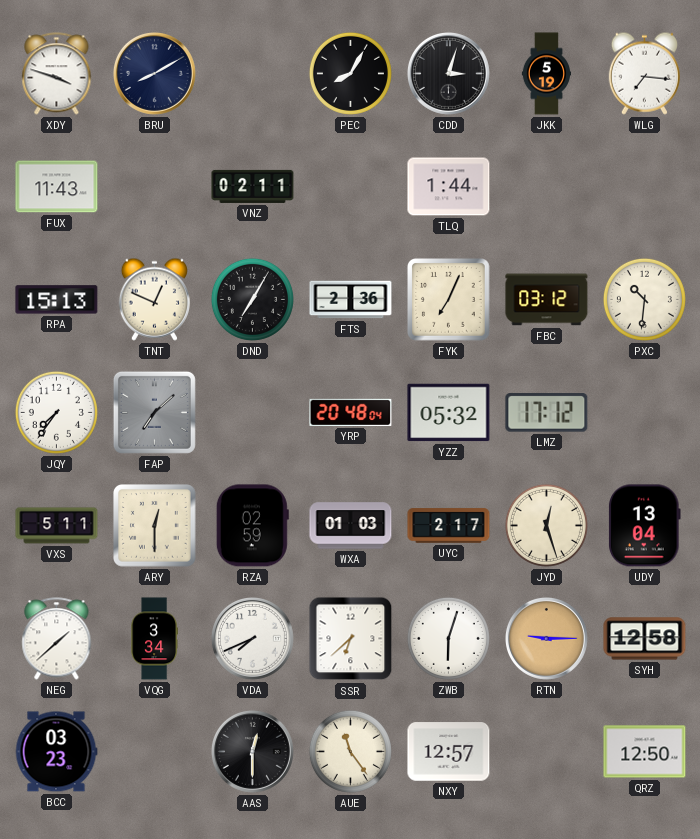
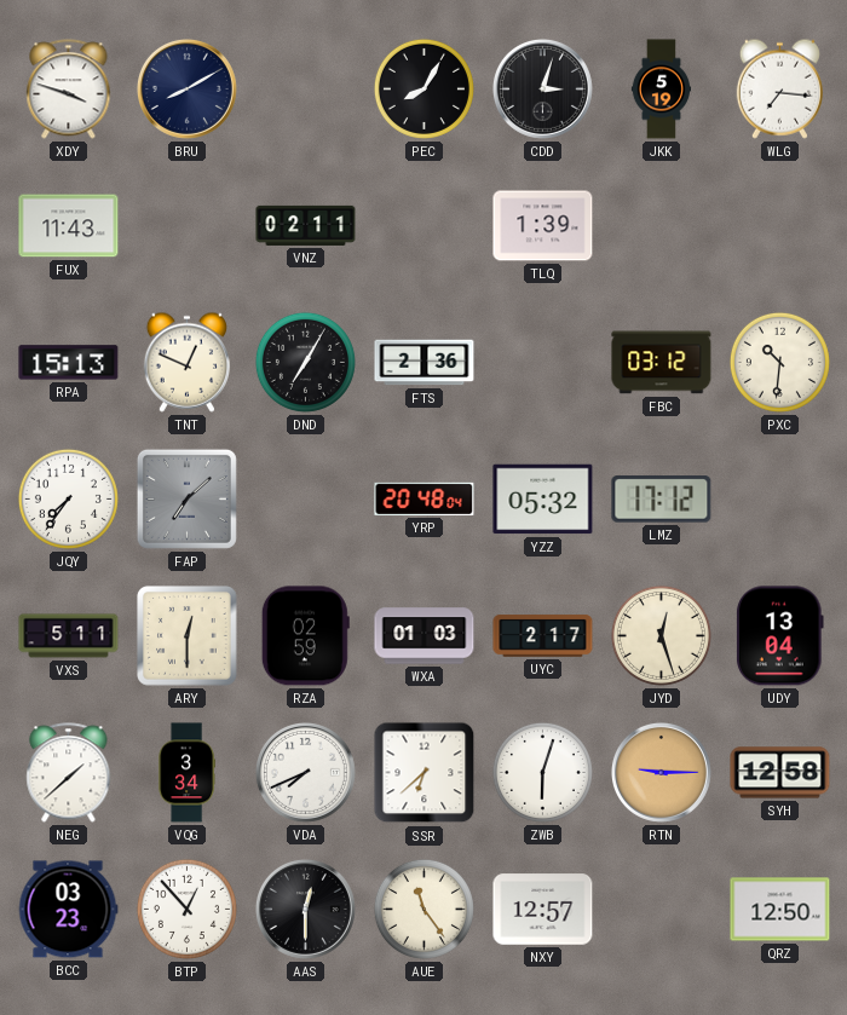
TLQ: 1:44 -> 1:39 (543, 226)
FYK: 7:04 -> none (449, 300)
BTP: none -> 12:53 (186, 909)
